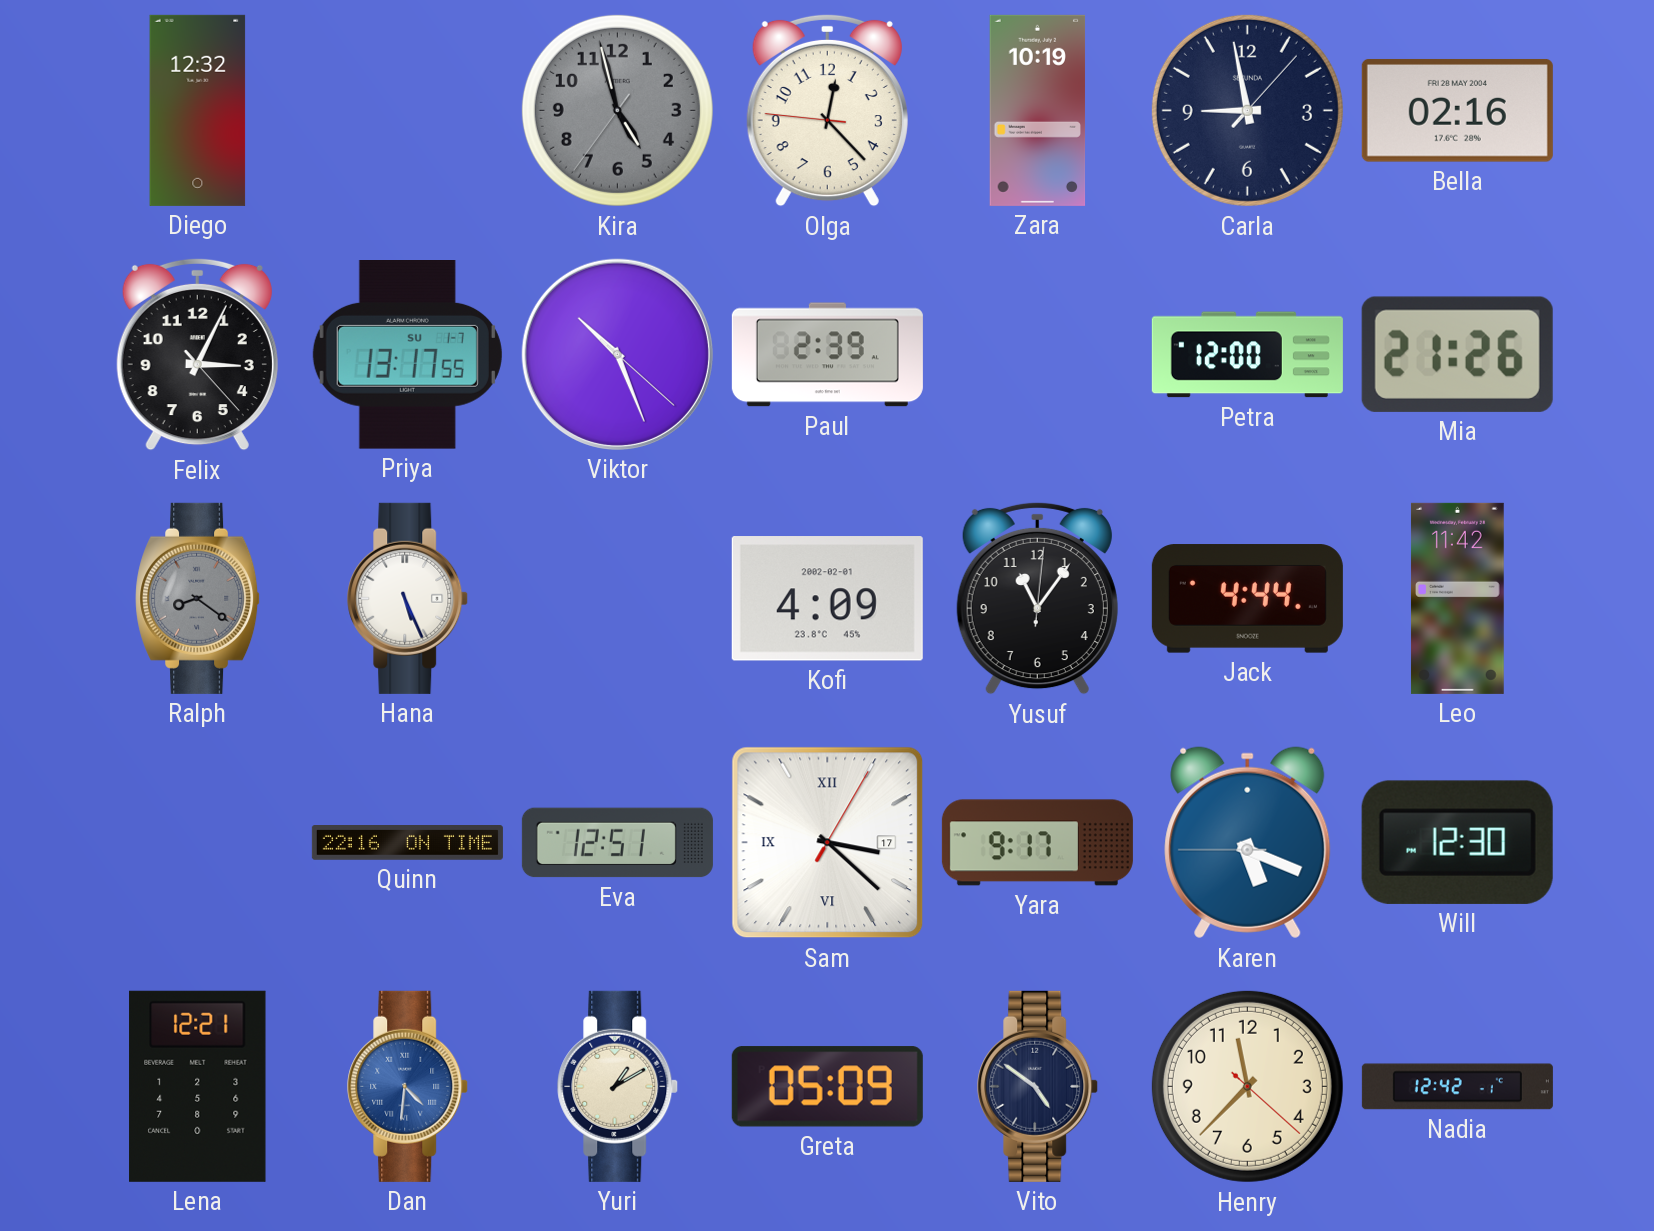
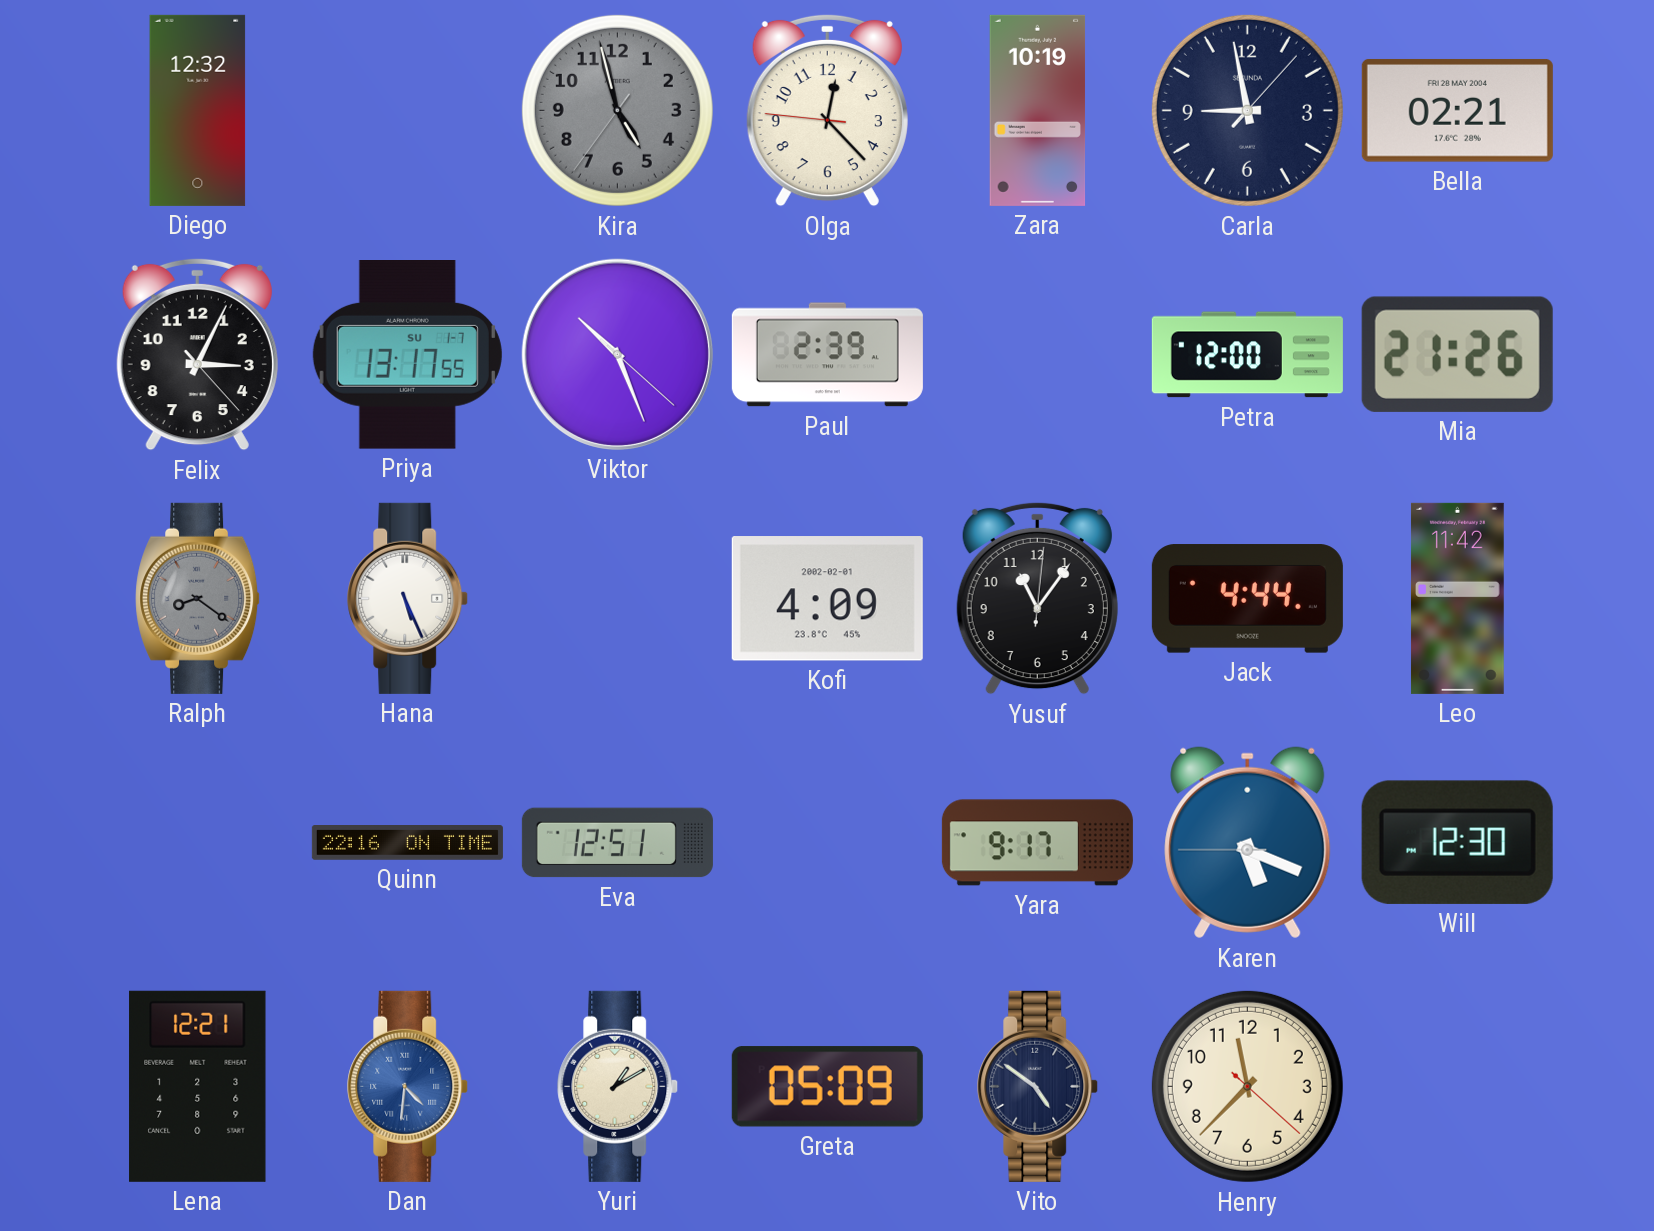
Bella: 02:16 -> 02:21 (1457, 111)
Sam: 3:22 -> none (828, 843)
Nadia: 12:42 -> none (1457, 1087)
